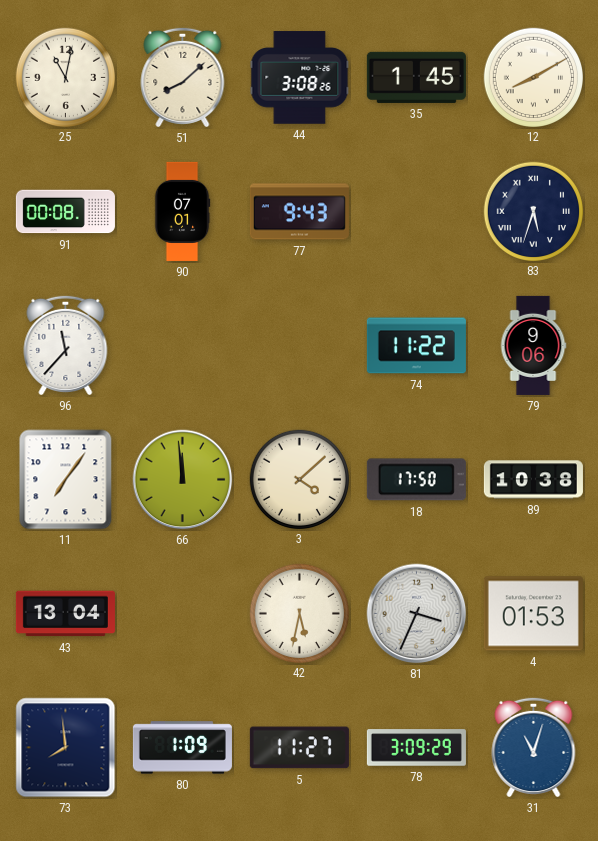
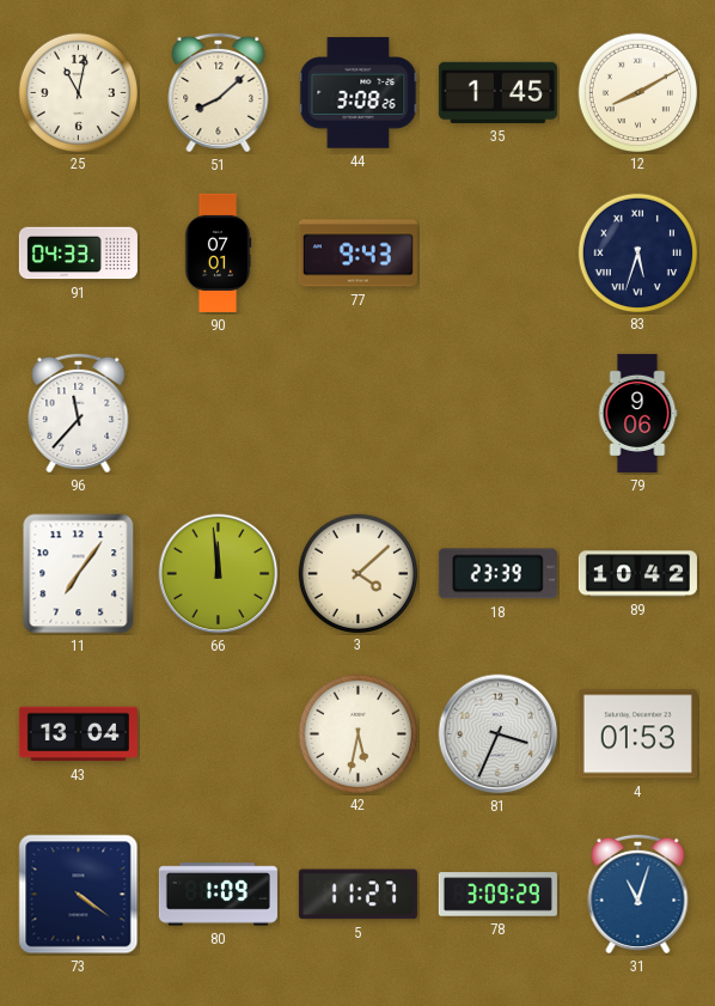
91: 00:08 -> 04:33 (78, 254)
74: 11:22 -> none (416, 346)
18: 17:50 -> 23:39 (497, 574)
89: 10:38 -> 10:42 (637, 574)
73: 7:59 -> 4:21 (79, 895)
